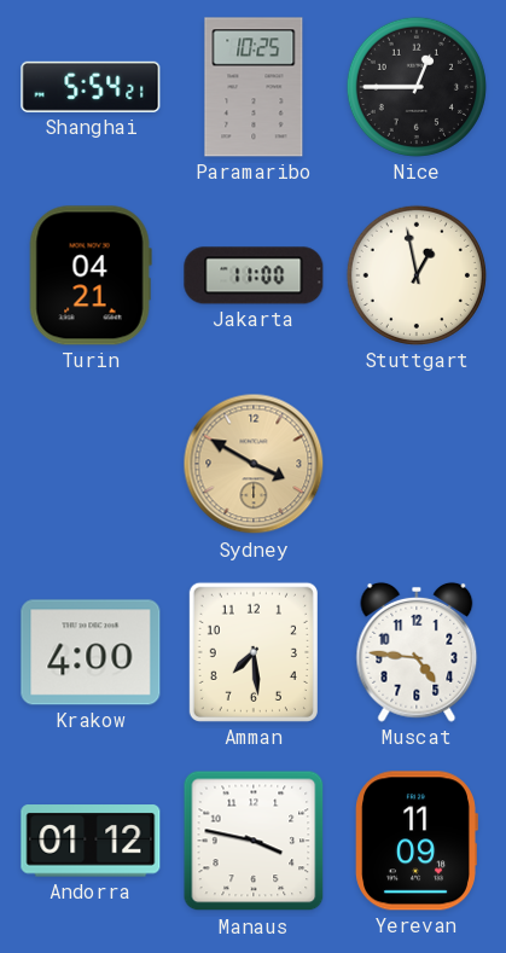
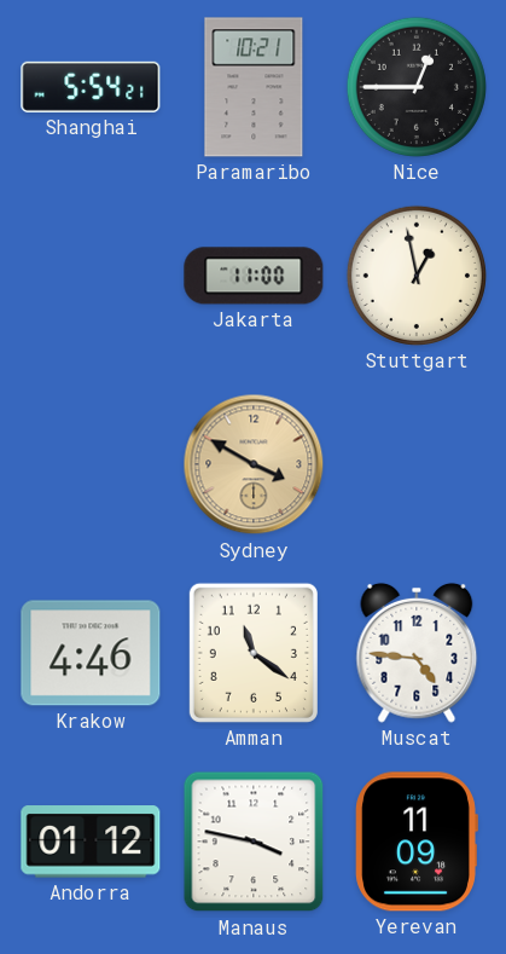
Paramaribo: 10:25 -> 10:21 (254, 87)
Turin: 04:21 -> none (91, 275)
Krakow: 4:00 -> 4:46 (91, 653)
Amman: 7:29 -> 11:21 (254, 653)
